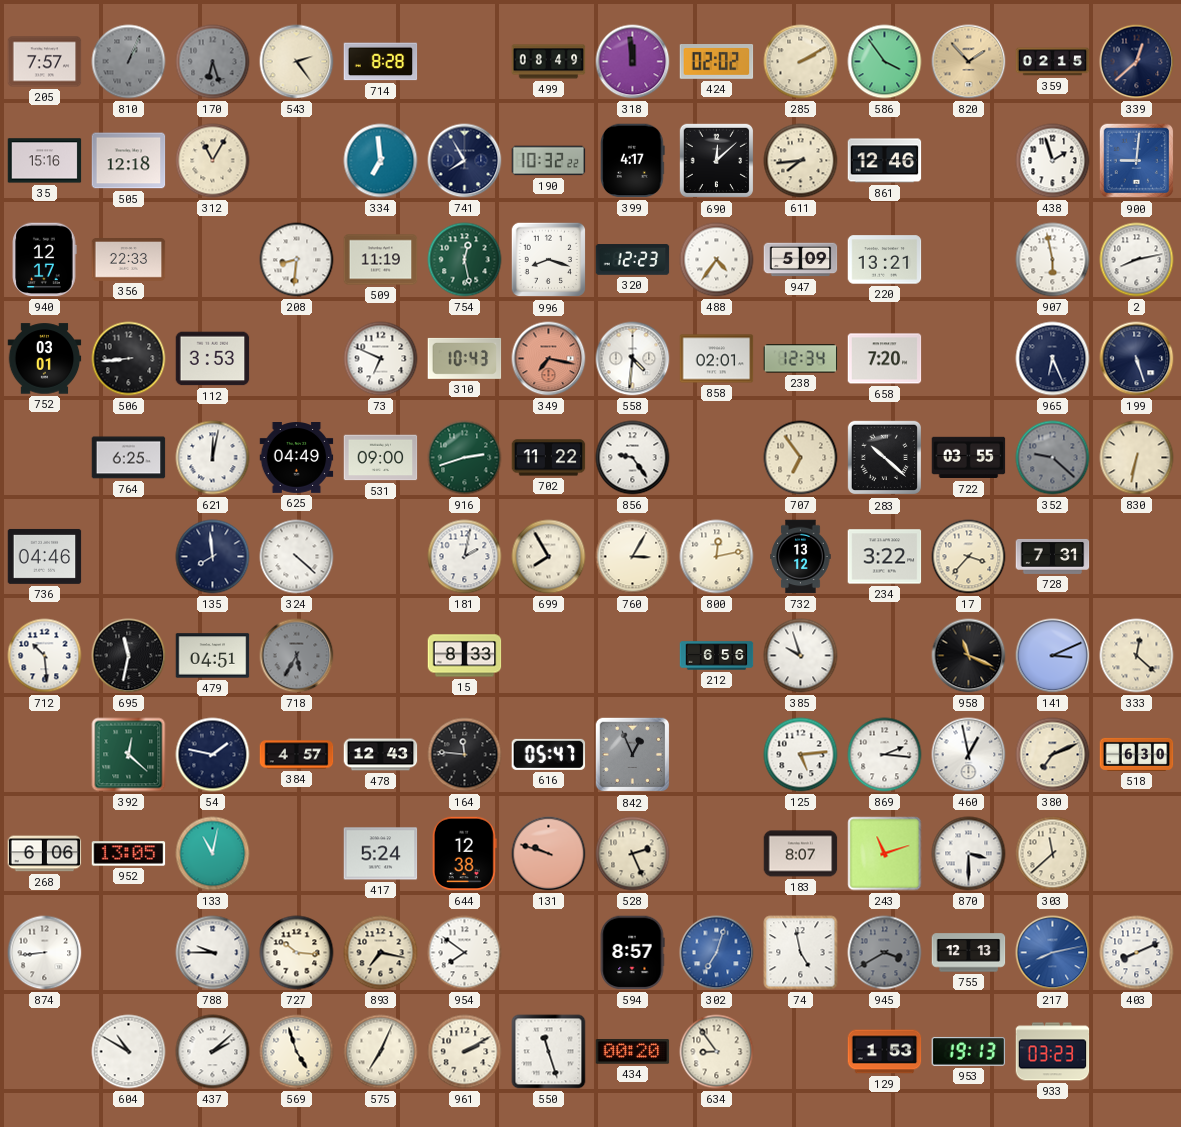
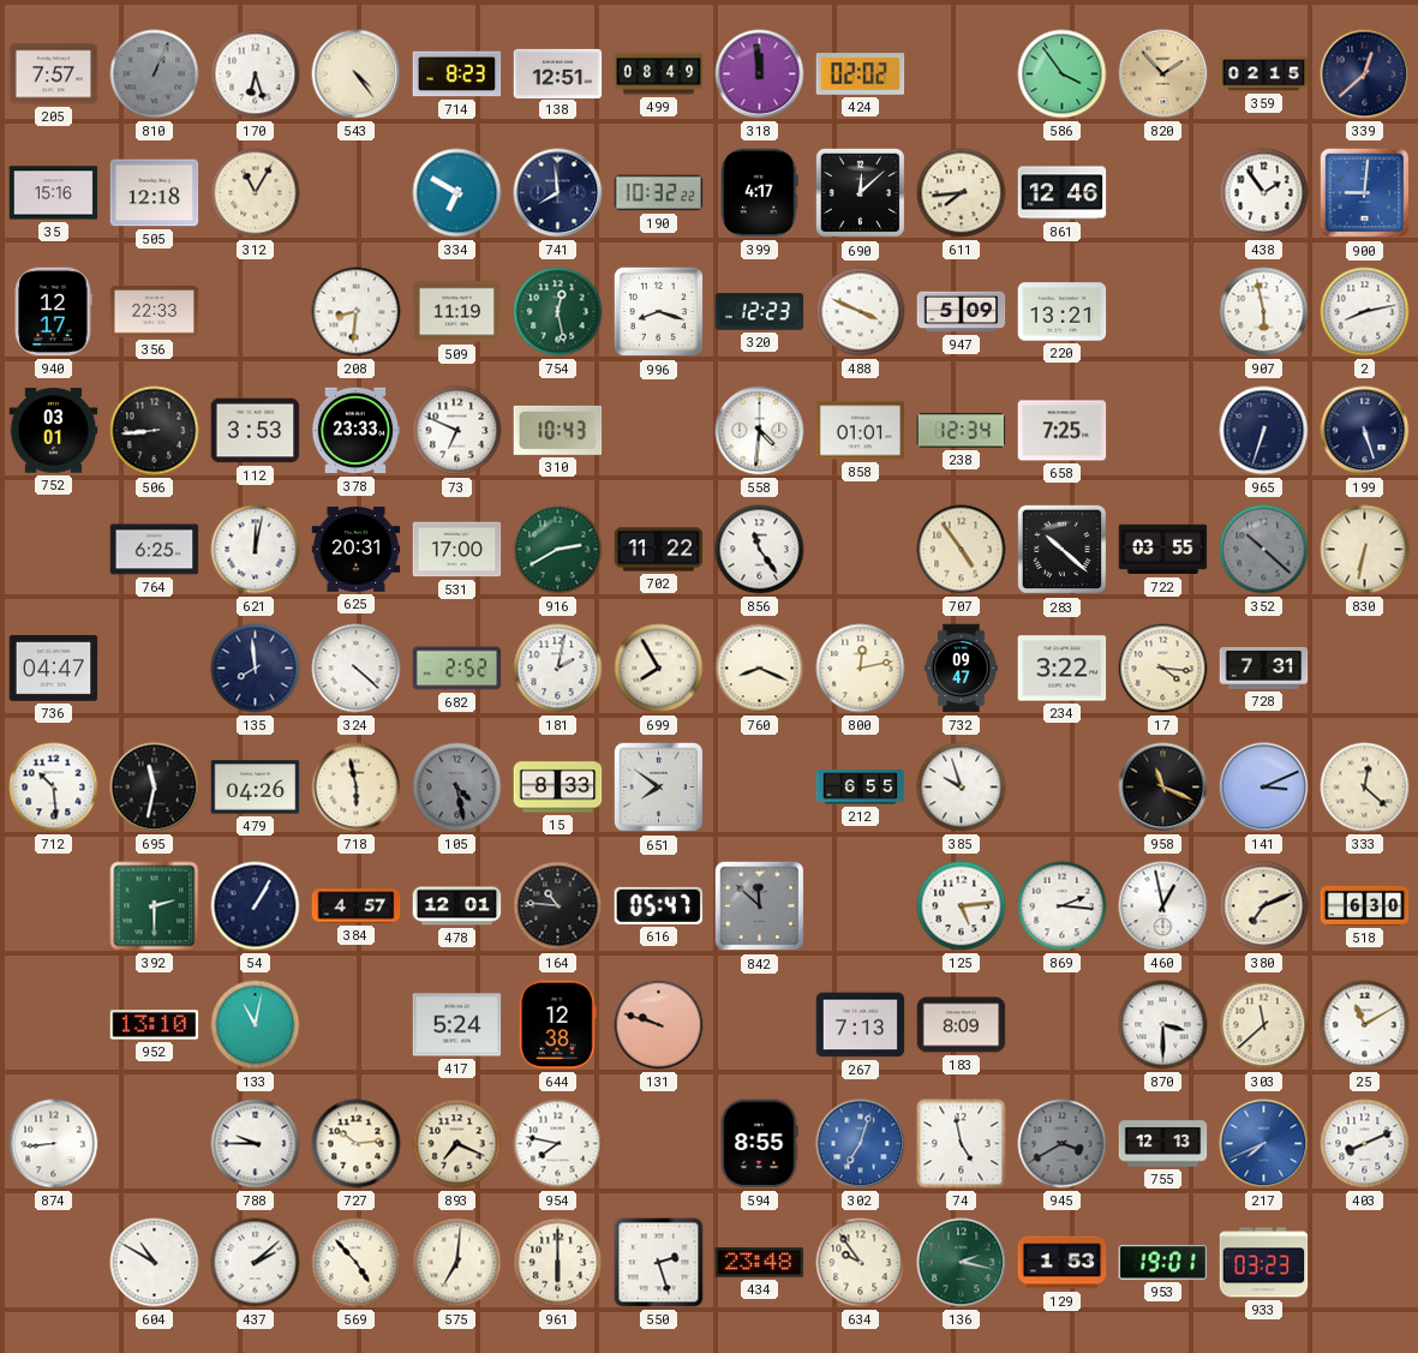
170 dial: grey -> white (256, 74)
543: 2:24 -> 4:24 (357, 74)
714: 8:28 -> 8:23 (457, 74)
138: none -> 12:51 (558, 73)
285: 2:10 -> none (801, 62)
334: 6:59 -> 6:50 (457, 193)
741: 7:55 -> 7:59 (558, 193)
438: 1:57 -> 1:54 (1264, 193)
488: 4:36 -> 3:49 (861, 312)
378: none -> 23:33 (355, 431)
349: 7:17 -> none (549, 359)
858: 02:01 -> 01:01 (861, 431)
658: 7:20 -> 7:25 (1063, 431)
965: 6:26 -> 6:33 (1264, 431)
625: 04:49 -> 20:31 (357, 550)
531: 09:00 -> 17:00 (457, 550)
916: 2:42 -> 2:40 (558, 550)
856: 9:24 -> 11:24 (760, 550)
707: 6:54 -> 4:54 (962, 550)
352: 9:22 -> 10:22 (1264, 550)
736: 04:46 -> 04:47 (54, 667)
682: none -> 2:52 (457, 669)
760: 3:05 -> 8:19 (760, 669)
732: 13:12 -> 09:47 (962, 669)
17: 3:37 -> 4:16 (1163, 669)
479: 04:51 -> 04:26 (256, 788)
718: 5:35 -> 5:58 (357, 788)
718 dial: grey -> cream (357, 788)
105: none -> 4:28 (457, 788)
651: none -> 7:51 (659, 788)
212: 6:56 -> 6:55 (861, 788)
392: 12:22 -> 2:30 (155, 906)
54: 1:47 -> 1:05 (256, 906)
478: 12:43 -> 12:01 (457, 906)
164: 11:46 -> 10:46 (558, 906)
842: 12:56 -> 11:52 (760, 906)
268: 6:06 -> none (45, 854)
952: 13:05 -> 13:10 (155, 1025)
528: 2:26 -> none (633, 854)
267: none -> 7:13 (861, 1025)
183: 8:07 -> 8:09 (962, 1025)
243: 11:12 -> none (885, 854)
25: none -> 11:10 (1365, 1025)
727: 10:16 -> 10:14 (357, 1144)
893: 7:17 -> 7:19 (457, 1144)
954: 7:51 -> 7:47 (558, 1144)
594: 8:57 -> 8:55 (759, 1144)
217: 8:13 -> 7:41 (1264, 1144)
569: 4:57 -> 4:53 (357, 1263)
575: 7:04 -> 7:01 (457, 1263)
961: 2:10 -> 6:00 (558, 1263)
550: 11:27 -> 2:27 (659, 1263)
434: 00:20 -> 23:48 (760, 1263)
634: 8:54 -> 9:54 (861, 1263)
136: none -> 2:17 (962, 1263)
953: 19:13 -> 19:01 (1163, 1262)
